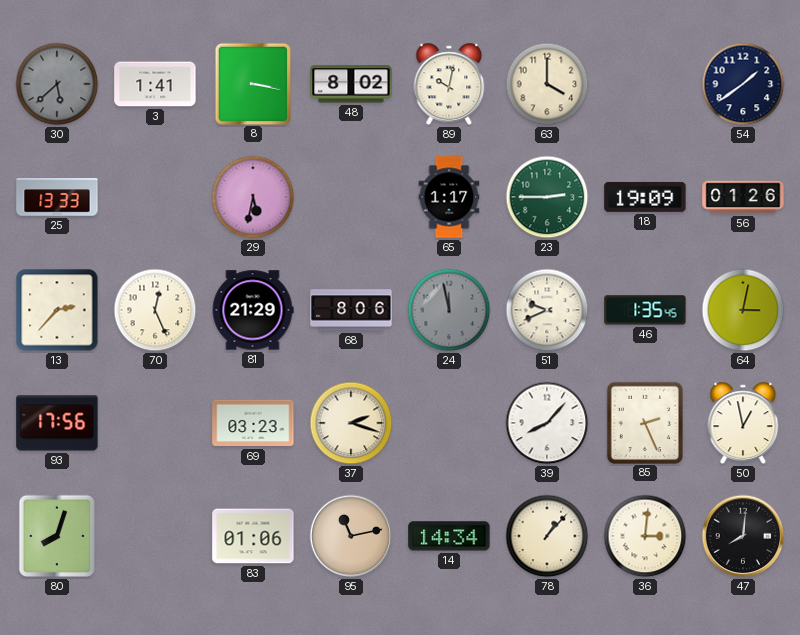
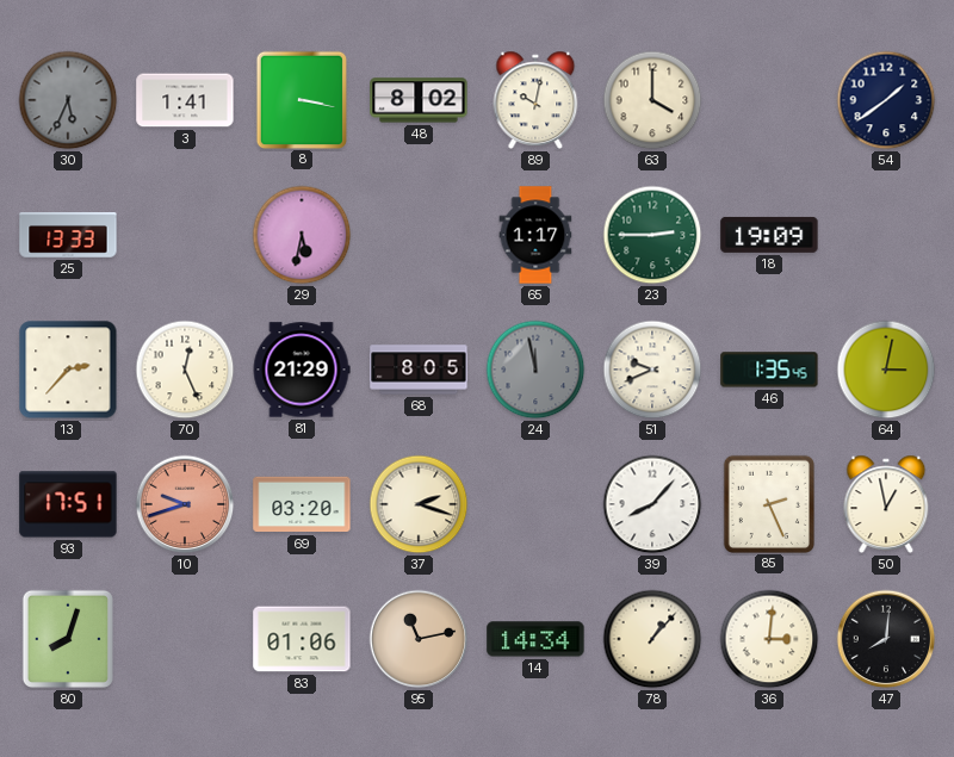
30: 5:38 -> 5:34 (68, 100)
56: 01:26 -> none (743, 197)
68: 8:06 -> 8:05 (419, 370)
93: 17:56 -> 17:51 (68, 504)
10: none -> 9:42 (185, 504)
69: 03:23 -> 03:20 (302, 504)
